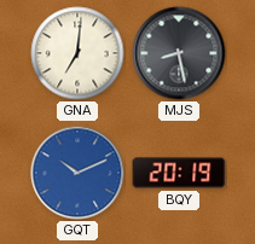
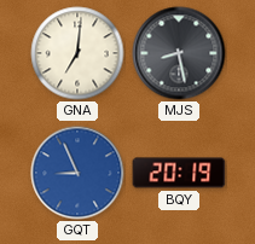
GQT: 10:11 -> 8:56 (77, 173)
